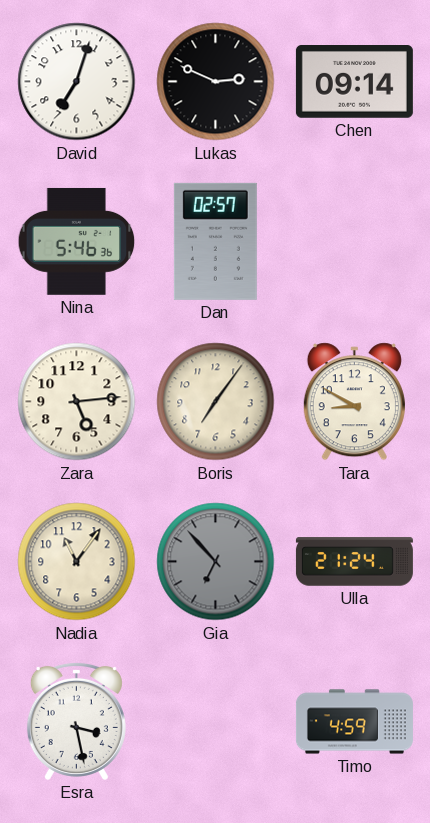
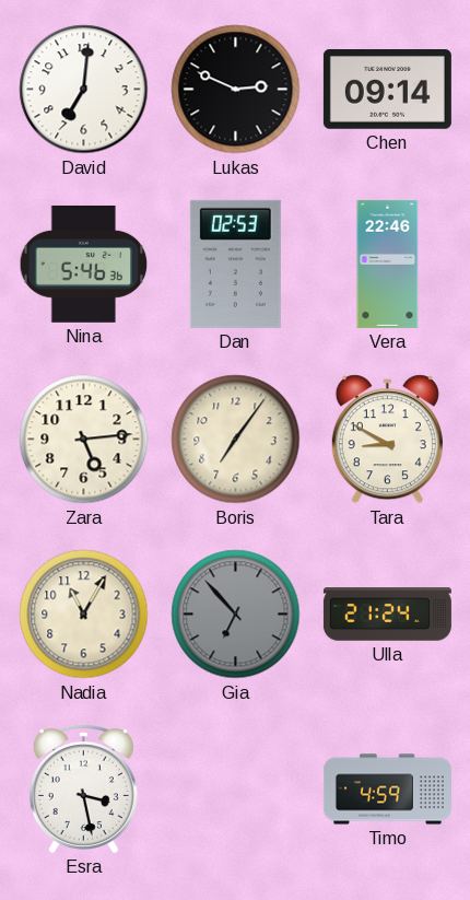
David: 7:03 -> 7:01 (84, 90)
Dan: 02:57 -> 02:53 (235, 264)
Vera: none -> 22:46 (388, 264)
Nadia: 11:06 -> 11:05 (84, 615)
